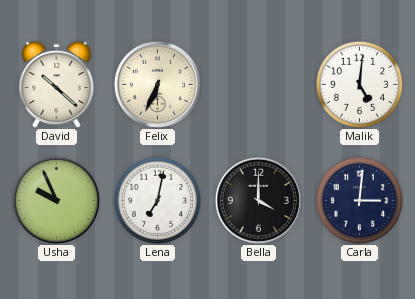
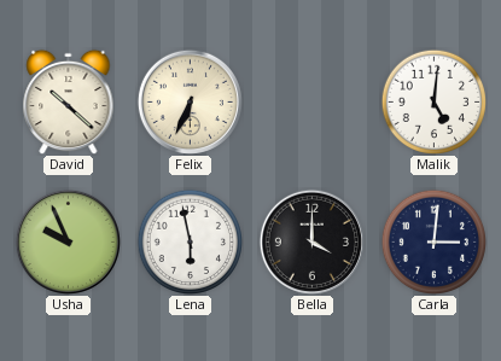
Lena: 7:02 -> 5:58 (190, 241)
